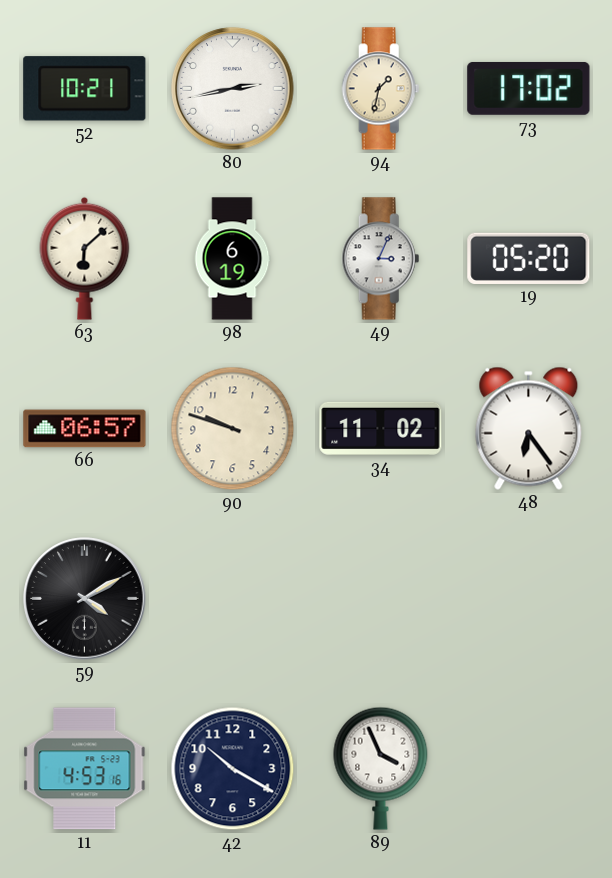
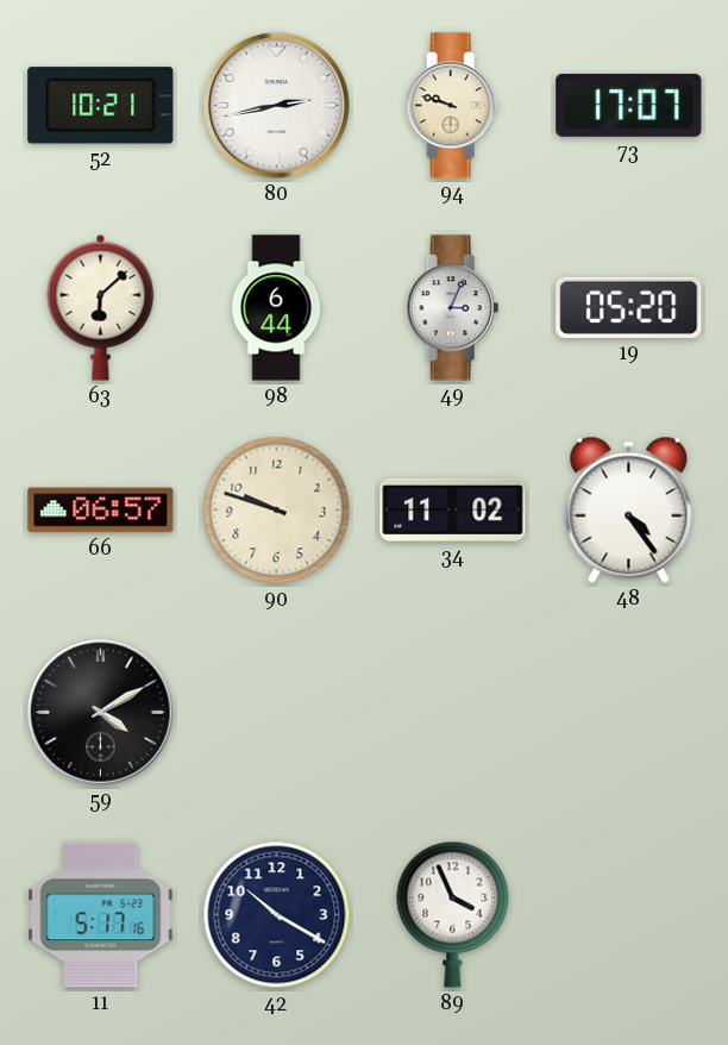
94: 1:32 -> 9:48 (453, 106)
73: 17:02 -> 17:07 (629, 105)
98: 6:19 -> 6:44 (276, 308)
48: 6:24 -> 4:24 (629, 509)
11: 4:53 -> 5:17 (101, 915)
